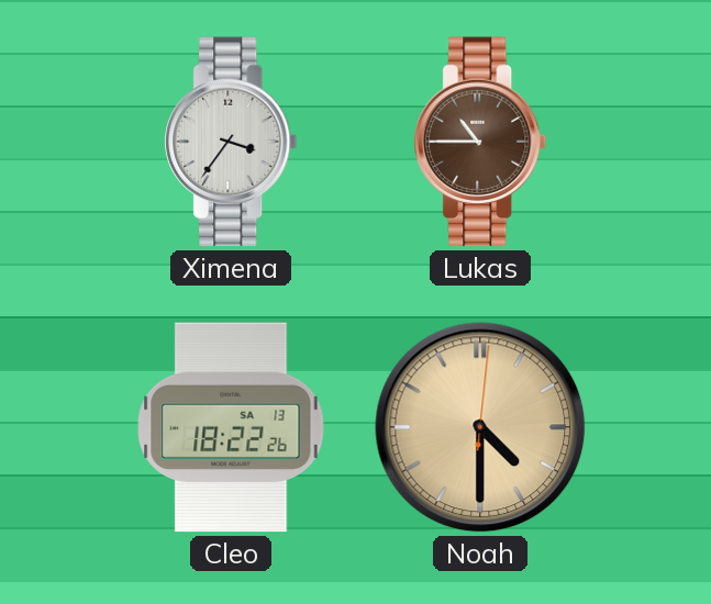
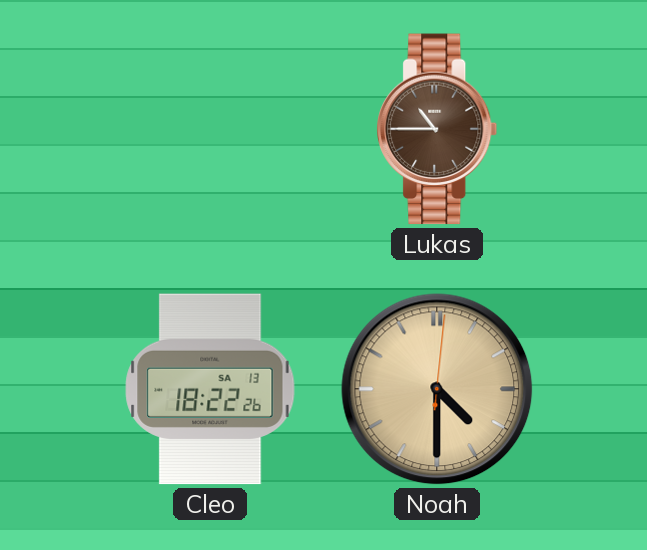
Ximena: 3:36 -> none (231, 142)
